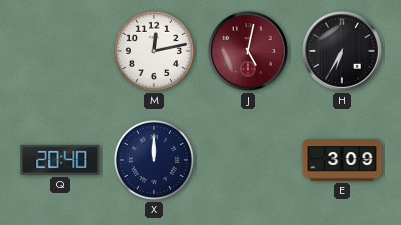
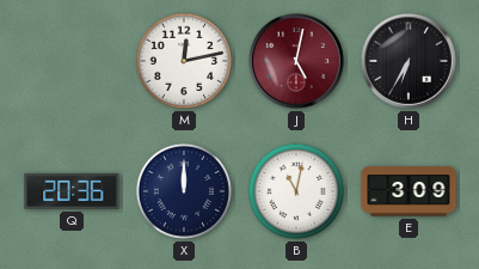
Q: 20:40 -> 20:36 (72, 191)
B: none -> 11:02 (296, 191)
